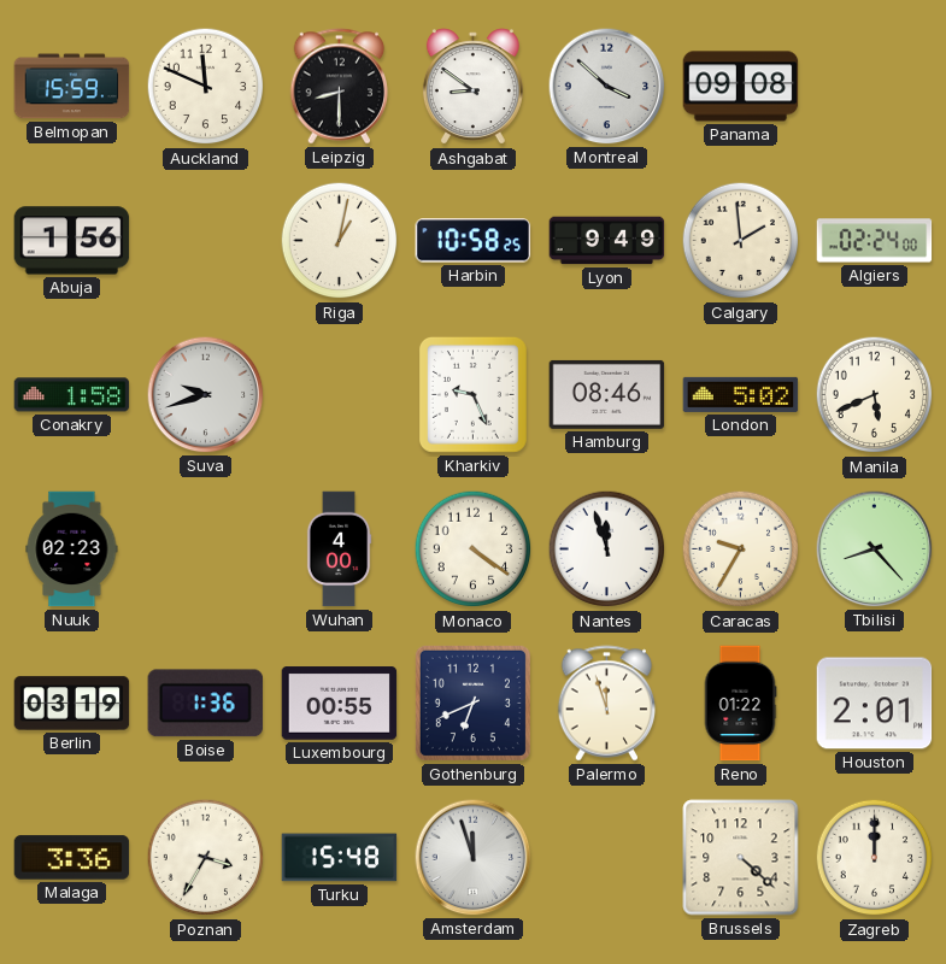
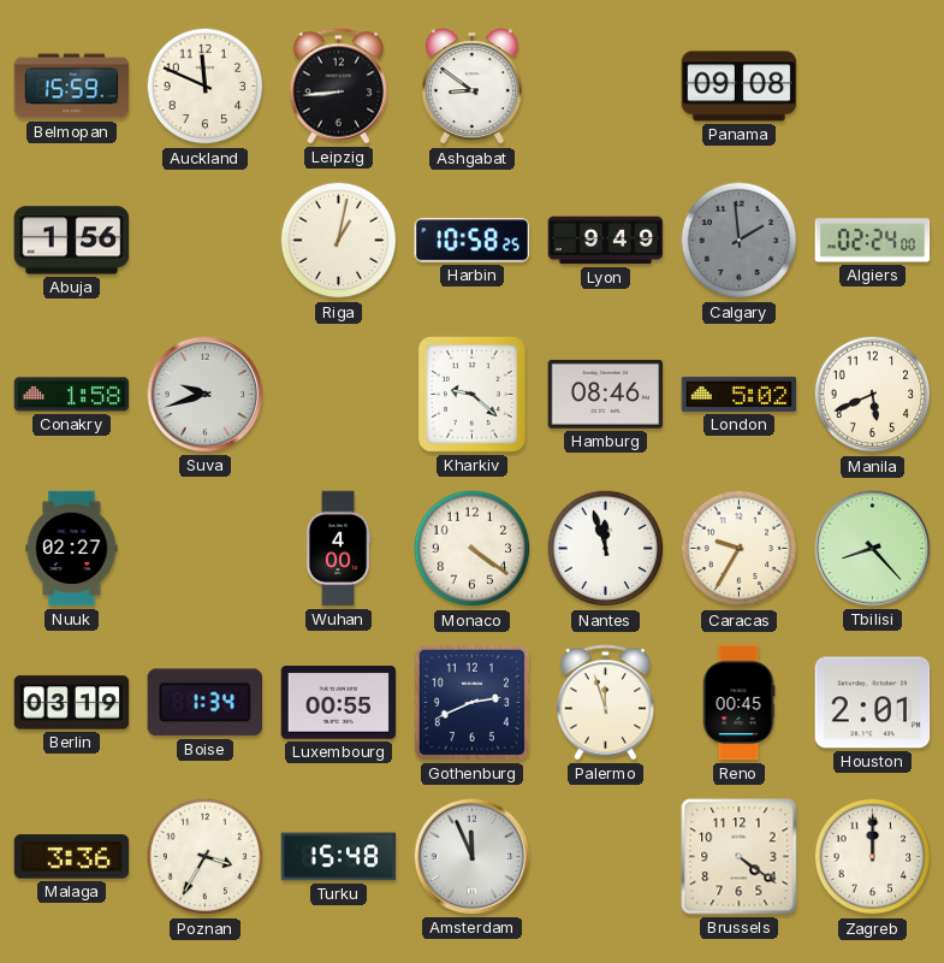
Leipzig: 8:30 -> 8:44 (339, 87)
Montreal: 3:52 -> none (607, 87)
Calgary dial: cream -> grey (740, 241)
Kharkiv: 9:26 -> 9:22 (471, 394)
Nuuk: 02:23 -> 02:27 (72, 549)
Boise: 1:36 -> 1:34 (204, 703)
Gothenburg: 6:41 -> 2:41 (471, 702)
Reno: 01:22 -> 00:45 (738, 703)
Amsterdam: 11:57 -> 11:56 (473, 857)
Brussels: 4:22 -> 4:21 (740, 857)
